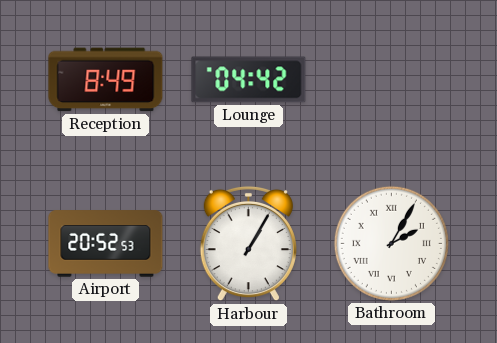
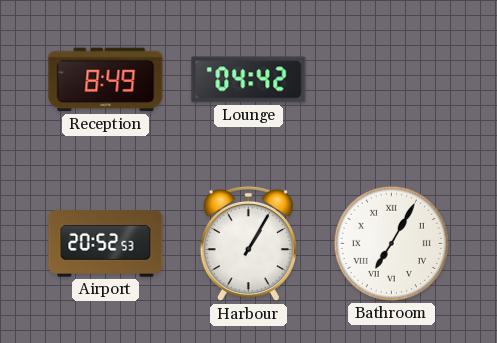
Bathroom: 2:05 -> 7:05 (391, 243)
